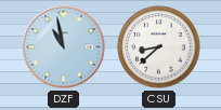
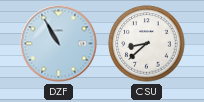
DZF: 10:58 -> 10:55 (59, 44)
